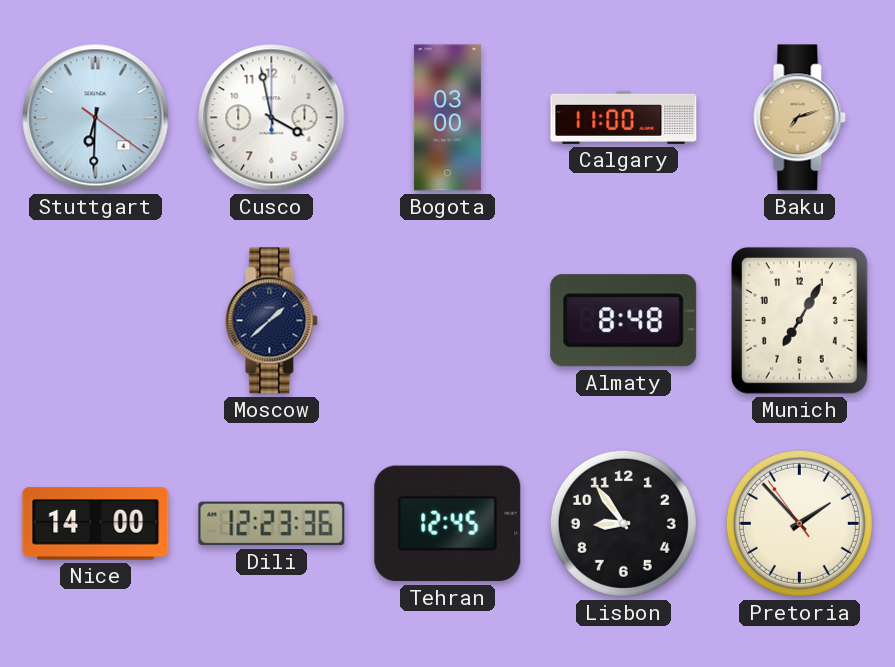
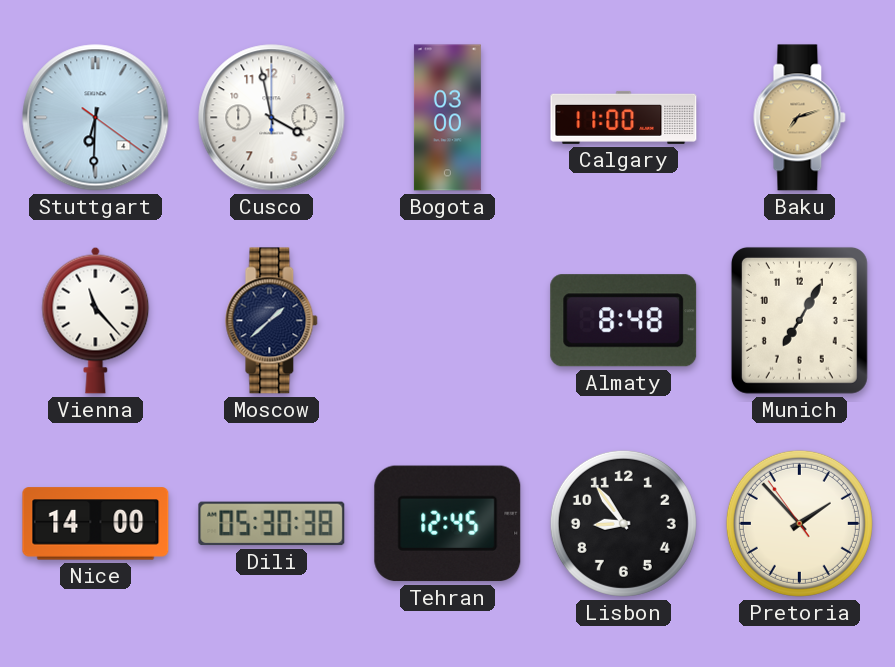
Vienna: none -> 11:23 (96, 320)
Dili: 12:23 -> 05:30 (272, 524)
